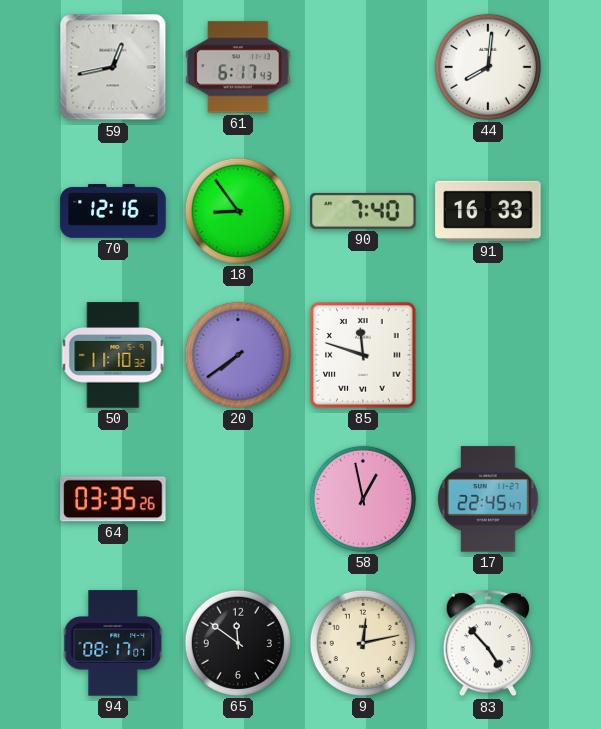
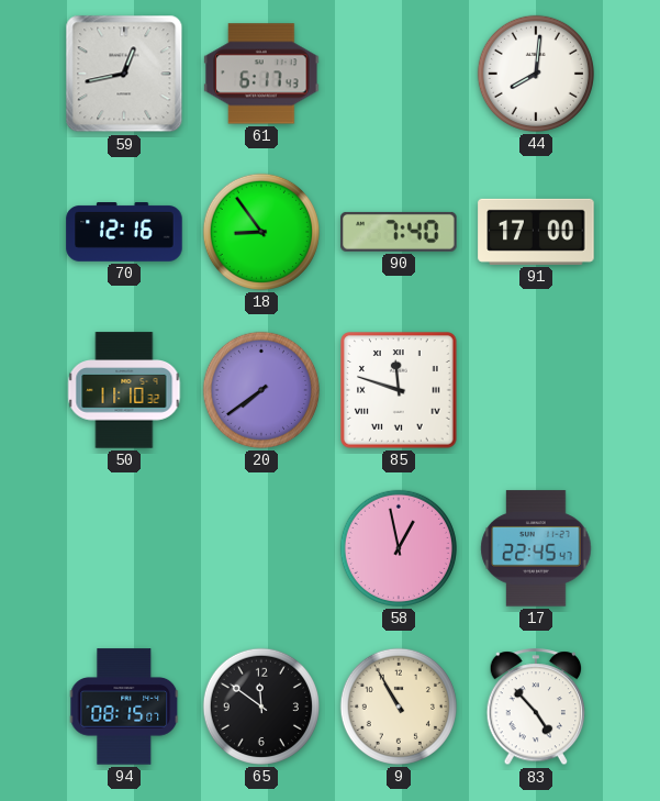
91: 16:33 -> 17:00 (536, 232)
64: 03:35 -> none (113, 499)
94: 08:17 -> 08:15 (124, 707)
9: 12:13 -> 10:55 (399, 707)
